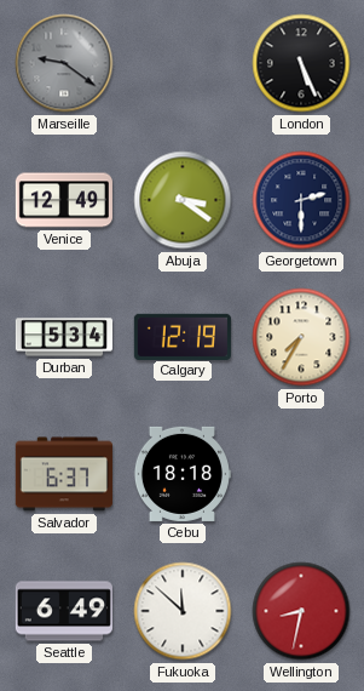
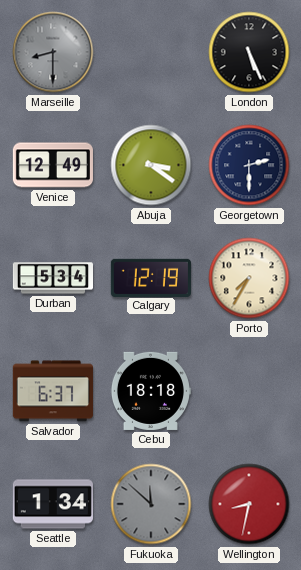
Marseille: 9:21 -> 8:30 (53, 52)
Seattle: 6:49 -> 1:34 (53, 504)
Fukuoka dial: white -> grey (151, 504)
